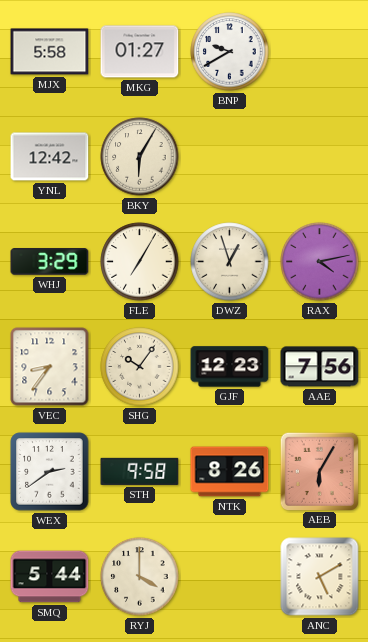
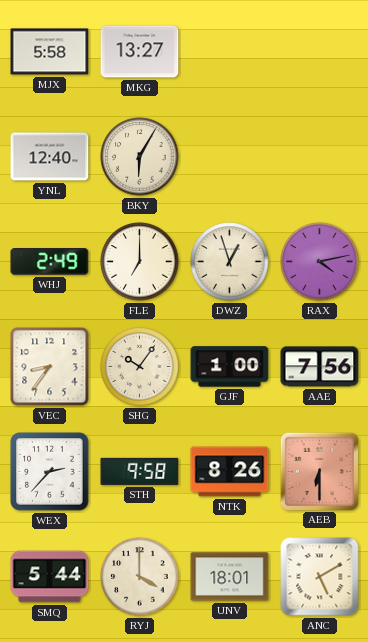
MKG: 01:27 -> 13:27 (140, 52)
BNP: 9:40 -> none (230, 52)
YNL: 12:42 -> 12:40 (50, 157)
WHJ: 3:29 -> 2:49 (50, 262)
FLE: 7:05 -> 7:00 (140, 262)
GJF: 12:23 -> 1:00 (230, 367)
WEX: 2:39 -> 2:37 (50, 472)
AEB: 6:05 -> 6:30 (319, 471)
UNV: none -> 18:01 (230, 577)
